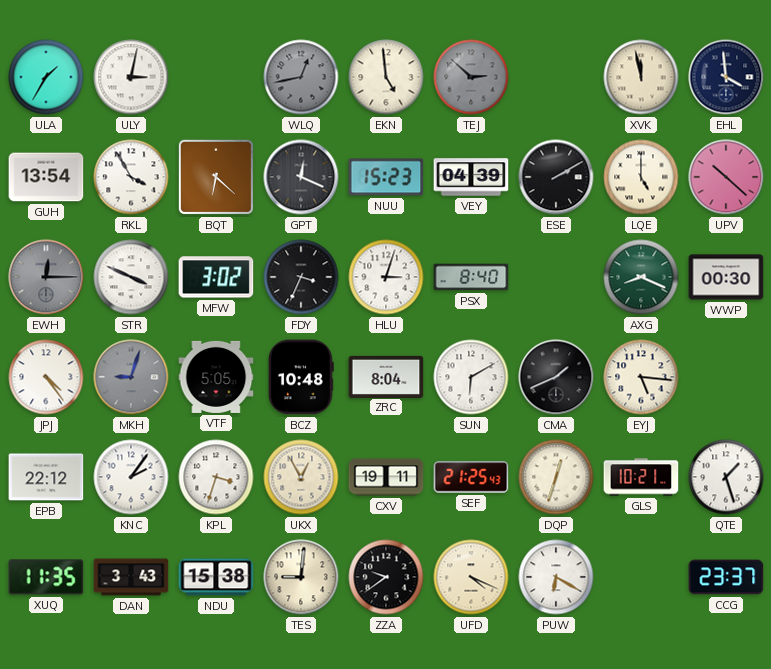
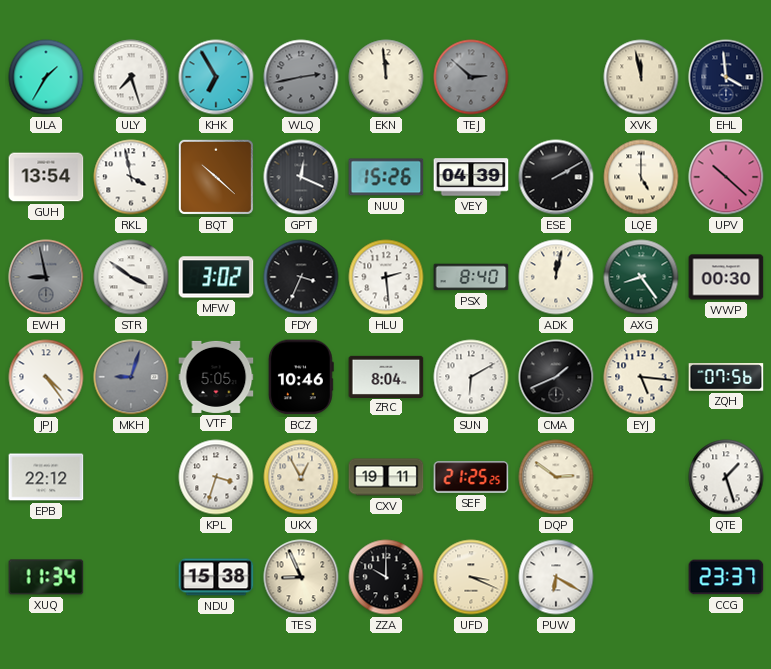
ULY: 3:02 -> 7:27 (131, 77)
KHK: none -> 6:55 (216, 77)
WLQ: 12:43 -> 2:43 (301, 77)
EKN: 4:59 -> 11:59 (386, 77)
RKL: 3:55 -> 3:58 (131, 177)
BQT: 6:22 -> 10:22 (216, 177)
NUU: 15:23 -> 15:26 (386, 177)
EWH: 12:15 -> 8:58 (46, 277)
STR: 3:49 -> 3:51 (131, 277)
HLU: 3:03 -> 2:29 (386, 277)
ADK: none -> 12:02 (556, 277)
AXG: 8:19 -> 8:24 (641, 277)
BCZ: 10:48 -> 10:46 (301, 377)
ZQH: none -> 07:56 (726, 377)
KNC: 2:06 -> none (131, 477)
SEF: 21:25:43 -> 21:25:25 (471, 477)
DQP: 12:33 -> 2:51 (556, 477)
GLS: 10:21 -> none (641, 477)
XUQ: 11:35 -> 11:34 (46, 577)
DAN: 3:43 -> none (131, 577)
TES: 9:01 -> 8:56 (301, 577)
ZZA: 9:39 -> 10:00 (386, 577)
UFD: 4:19 -> 3:19 (471, 577)
